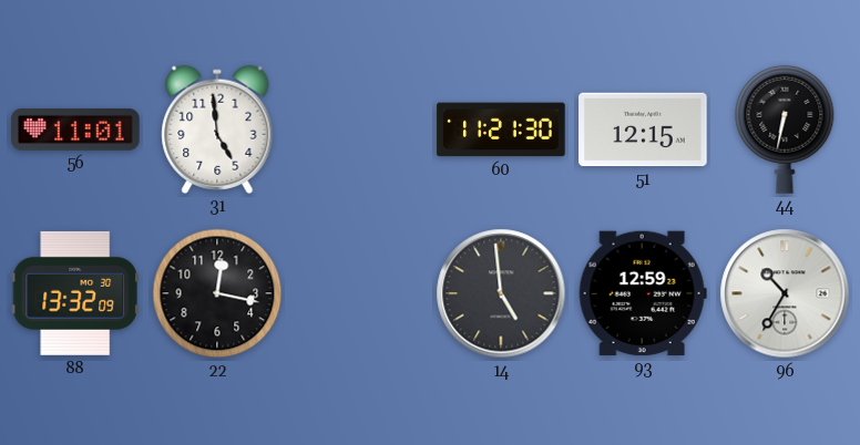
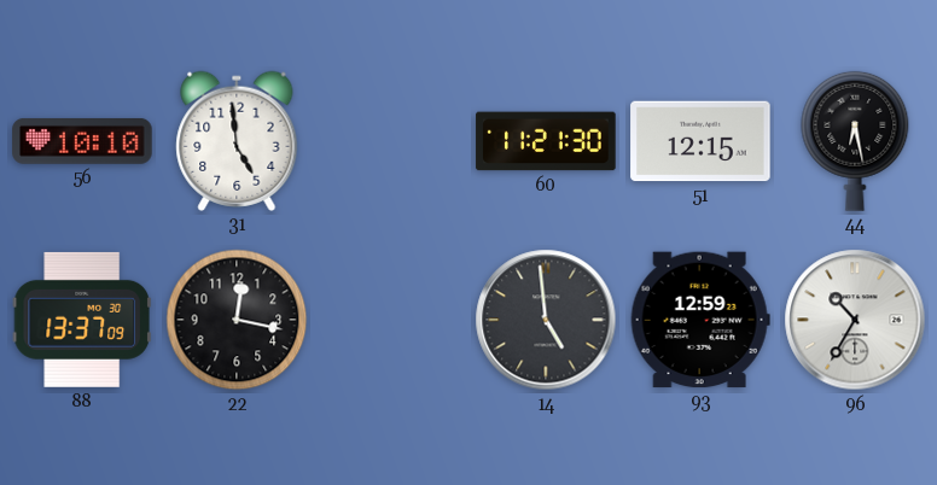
56: 11:01 -> 10:10 (82, 141)
44: 6:32 -> 6:28 (855, 141)
88: 13:32 -> 13:37 (82, 320)
